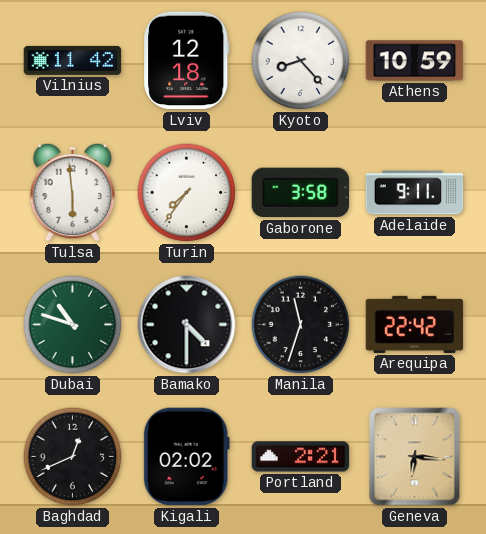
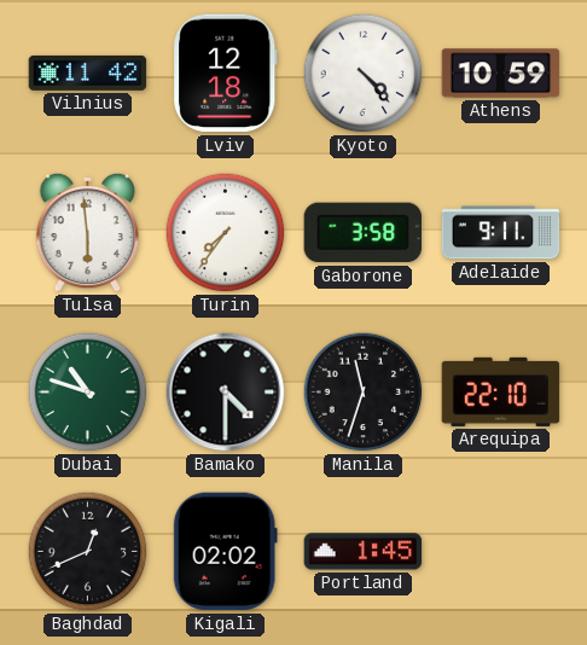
Kyoto: 8:23 -> 4:23 (364, 74)
Arequipa: 22:42 -> 22:10 (501, 391)
Portland: 2:21 -> 1:45 (364, 552)
Geneva: 6:16 -> none (415, 457)
